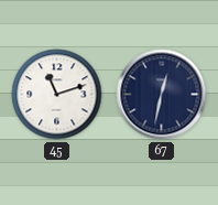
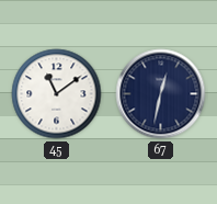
45: 11:12 -> 11:09 (57, 94)
